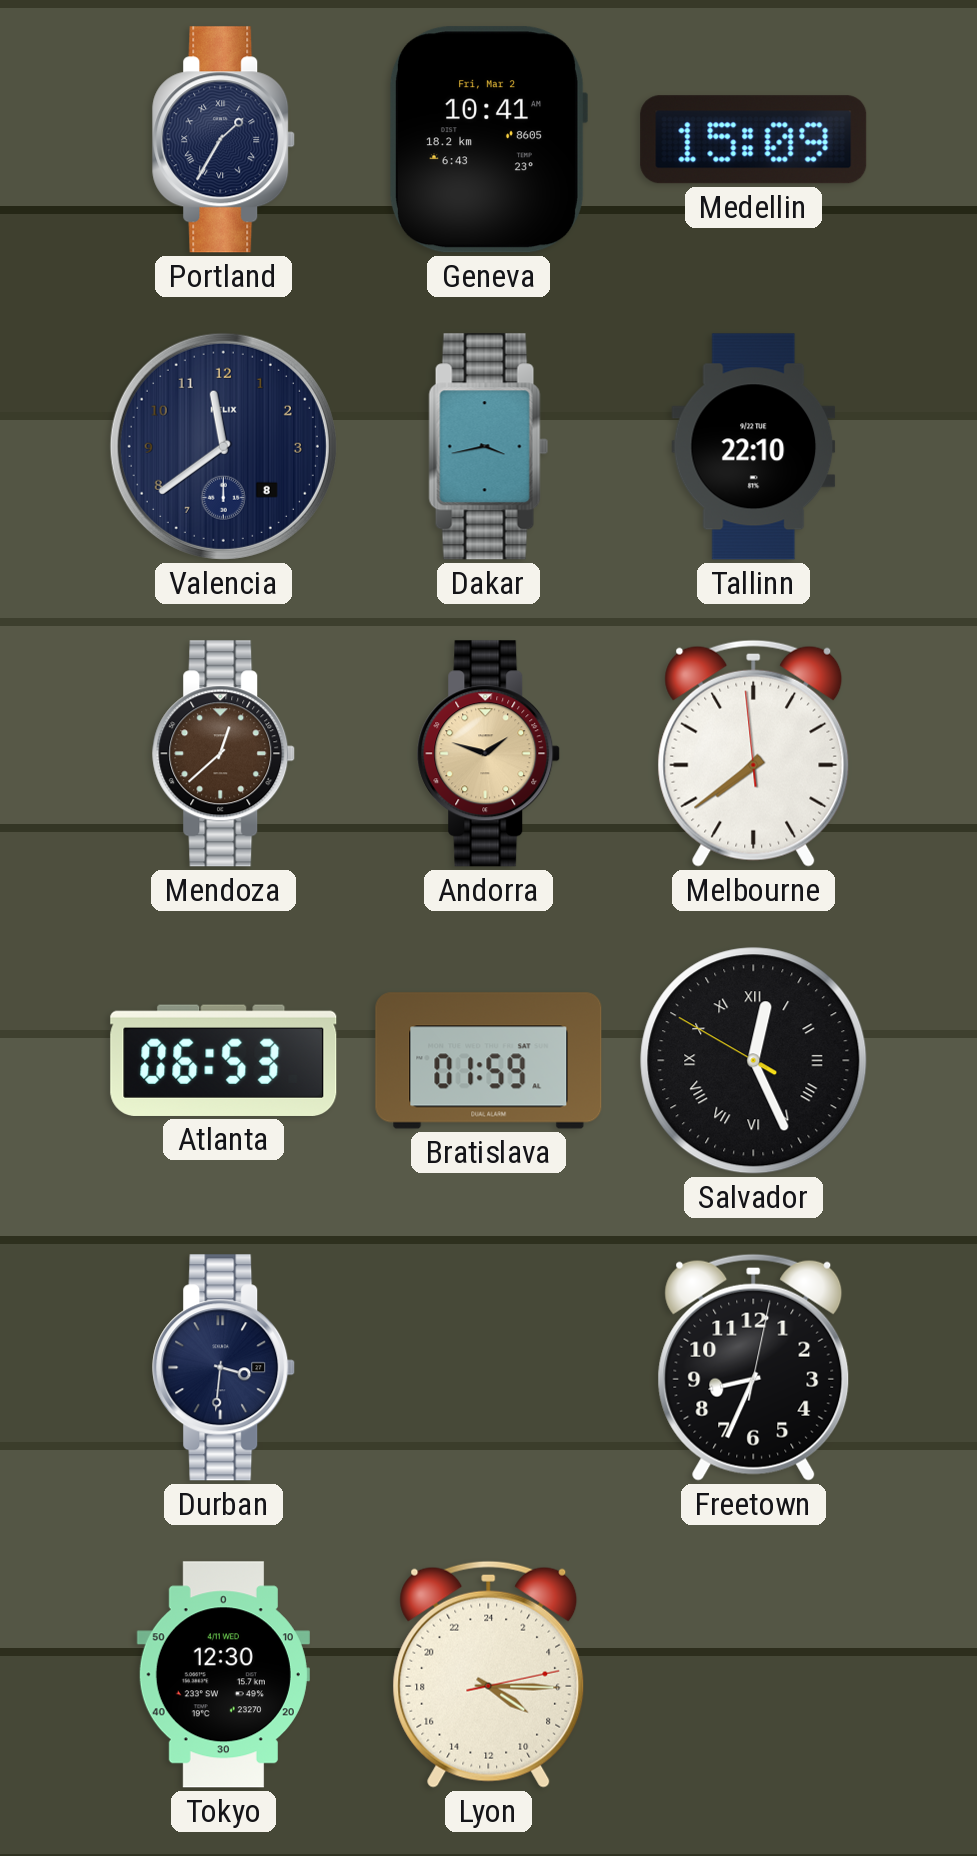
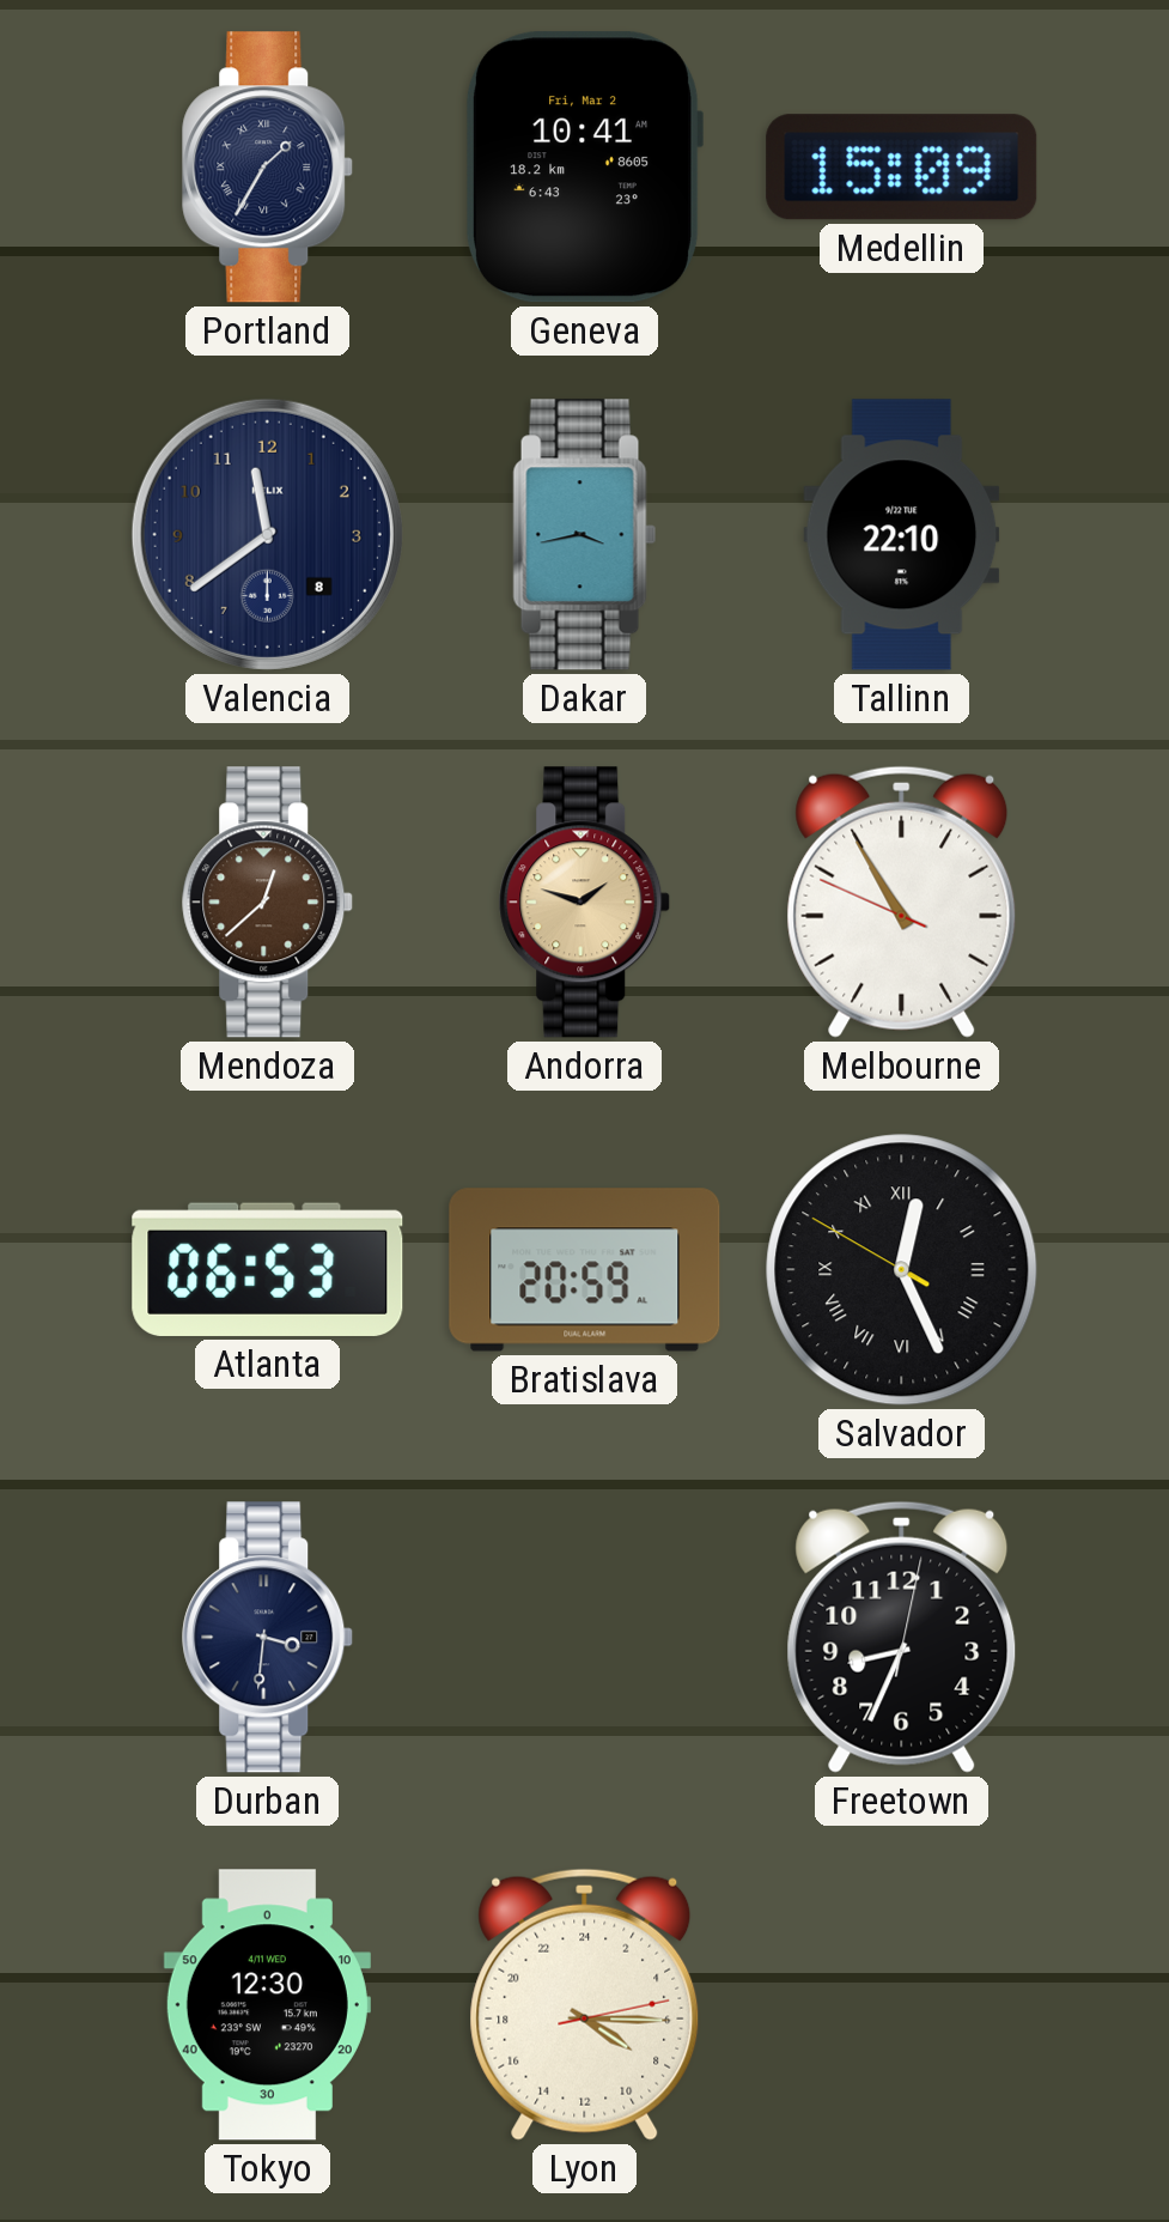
Melbourne: 7:38 -> 10:54 (902, 901)
Bratislava: 01:59 -> 20:59 (585, 1270)
